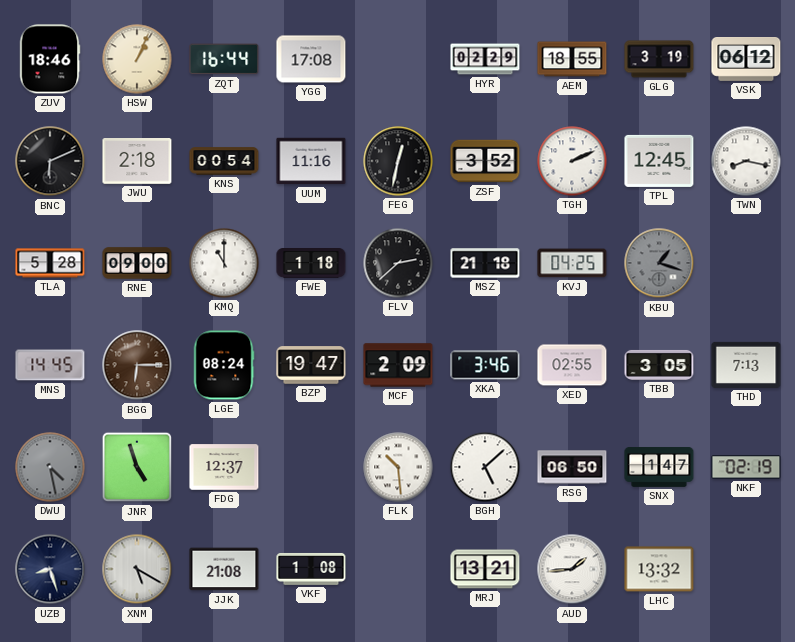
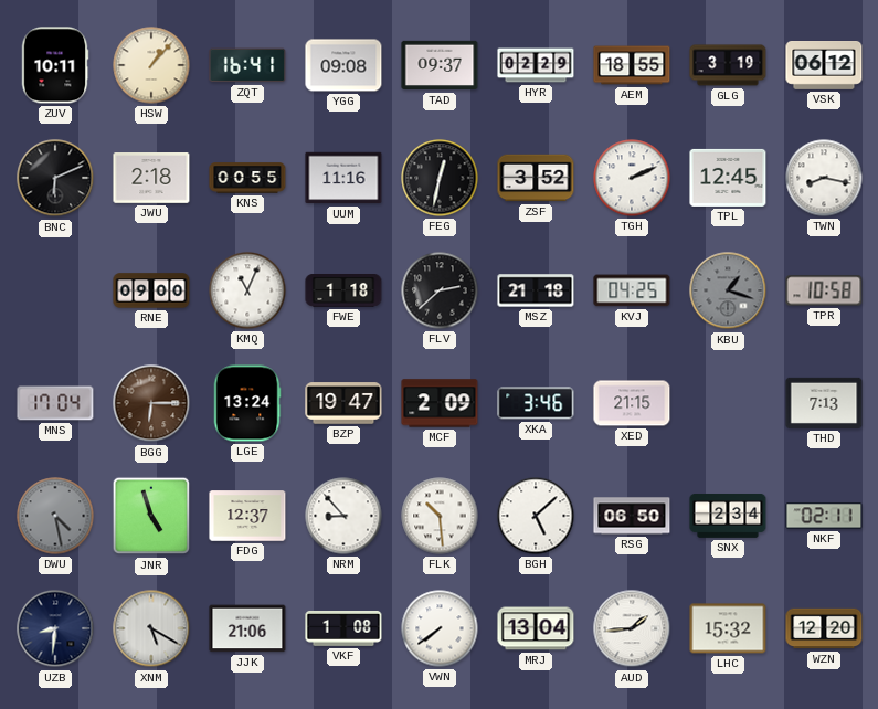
ZUV: 18:46 -> 10:11 (55, 65)
HSW: 1:04 -> 1:07 (151, 65)
ZQT: 16:44 -> 16:41 (247, 65)
YGG: 17:08 -> 09:08 (343, 65)
TAD: none -> 09:37 (440, 65)
KNS: 00:54 -> 00:55 (247, 178)
TLA: 5:28 -> none (50, 263)
KMQ: 11:00 -> 11:04 (247, 290)
TPR: none -> 10:58 (824, 290)
MNS: 14:45 -> 17:04 (55, 403)
LGE: 08:24 -> 13:24 (247, 403)
XED: 02:55 -> 21:15 (632, 403)
TBB: 3:05 -> none (659, 365)
NRM: none -> 8:53 (343, 516)
SNX: 1:47 -> 2:34 (728, 517)
NKF: 02:19 -> 02:11 (824, 516)
UZB: 8:27 -> 8:31 (55, 628)
JJK: 21:08 -> 21:06 (247, 628)
VWN: none -> 7:39 (440, 628)
MRJ: 13:21 -> 13:04 (536, 628)
LHC: 13:32 -> 15:32 (728, 628)
WZN: none -> 12:20 (824, 628)
